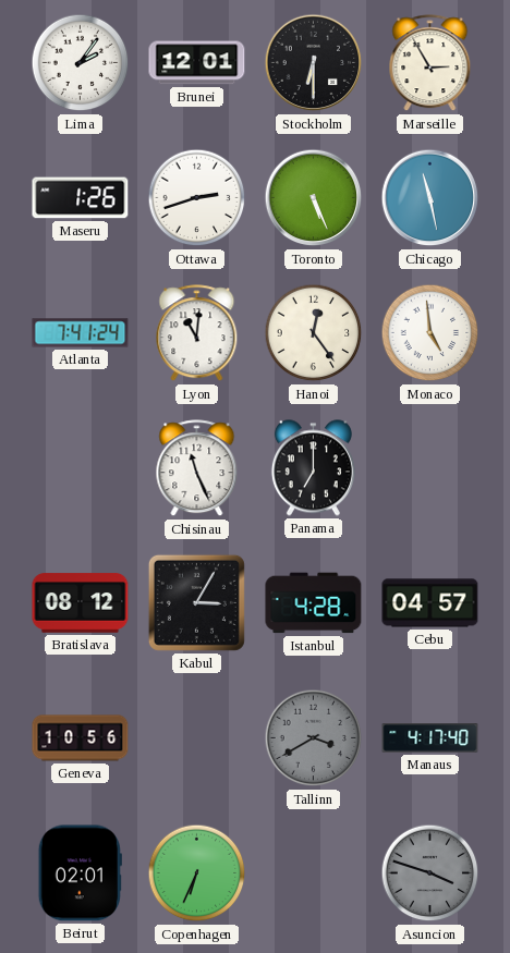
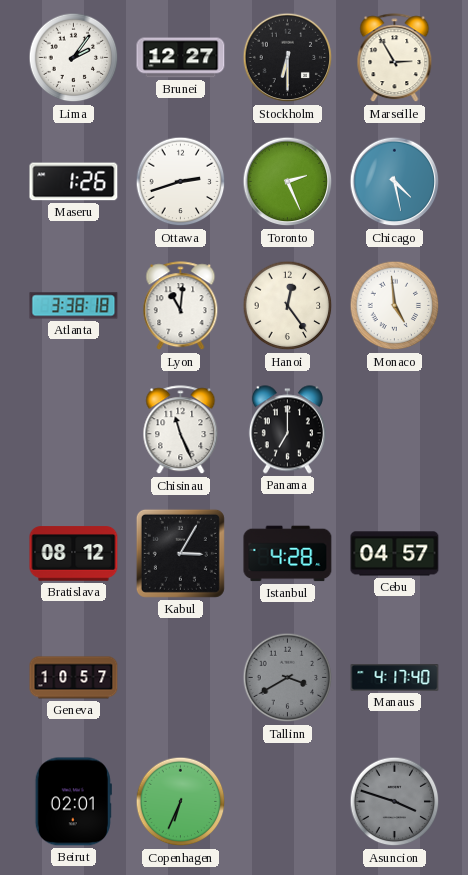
Brunei: 12:01 -> 12:27 (181, 58)
Toronto: 5:26 -> 2:26 (288, 182)
Chicago: 11:28 -> 4:28 (395, 182)
Atlanta: 7:41 -> 3:38 (74, 306)
Geneva: 10:56 -> 10:57 (74, 678)
